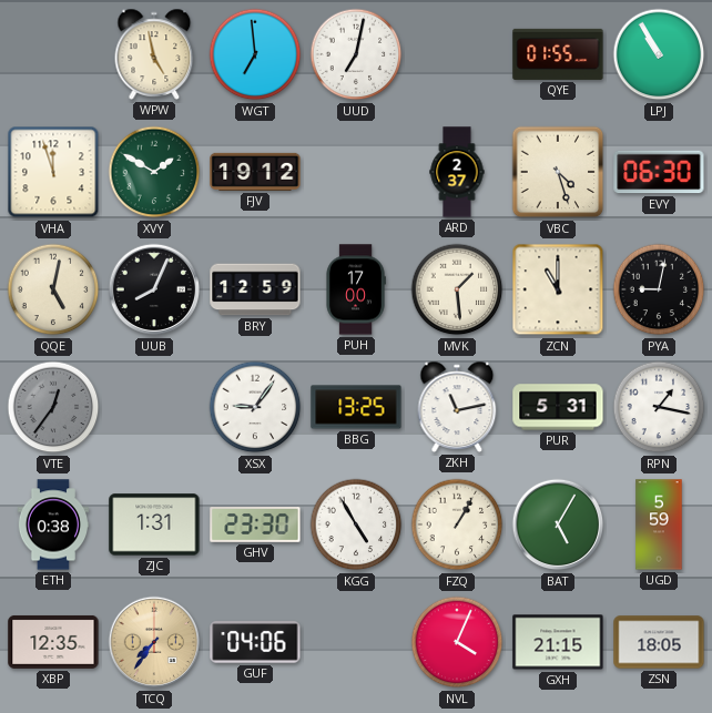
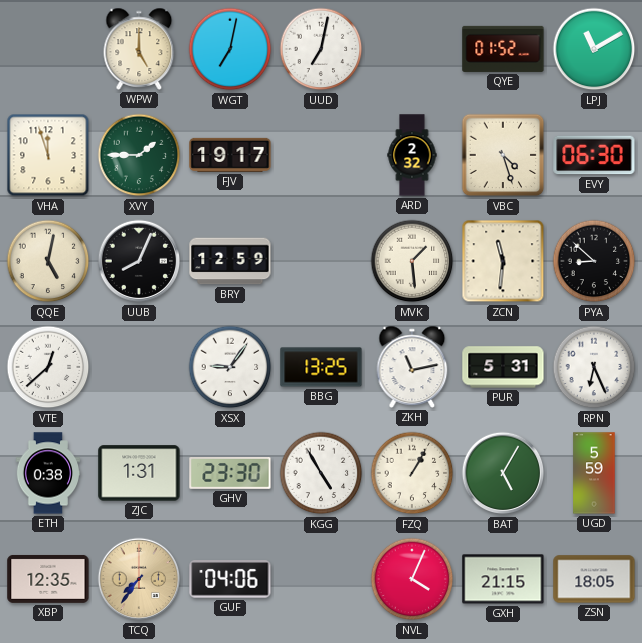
WPW: 4:58 -> 5:00 (139, 49)
WGT: 6:59 -> 7:02 (230, 49)
QYE: 01:55 -> 01:52 (503, 49)
LPJ: 10:55 -> 11:10 (594, 49)
XVY: 1:50 -> 1:45 (139, 155)
FJV: 19:12 -> 19:17 (230, 155)
ARD: 2:37 -> 2:32 (412, 155)
PUH: 17:00 -> none (356, 289)
ZCN: 11:00 -> 11:31 (503, 261)
PYA: 9:02 -> 8:52 (594, 261)
VTE: 12:36 -> 12:38 (48, 367)
VTE dial: grey -> white (48, 367)
RPN: 1:17 -> 6:26 (594, 367)
